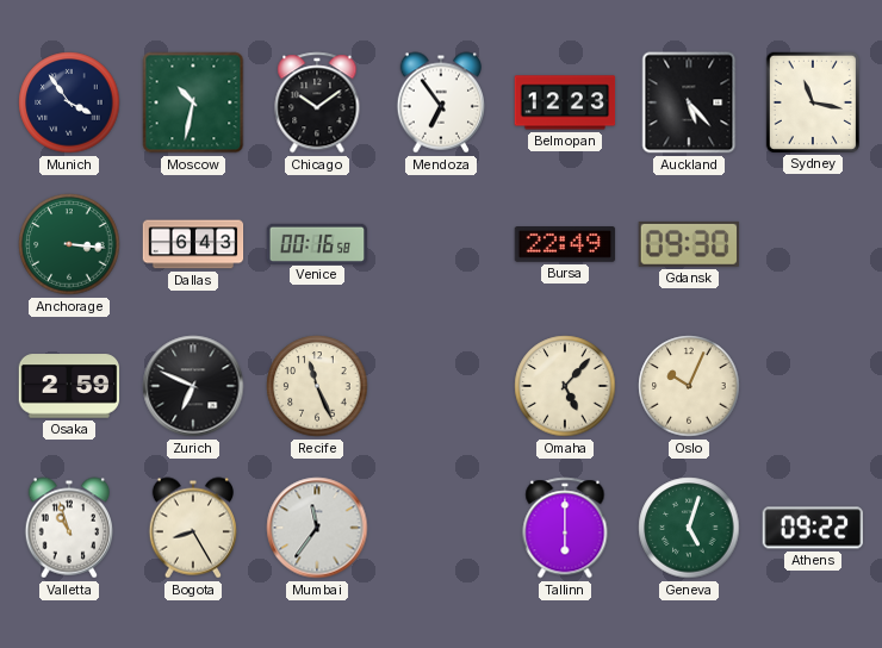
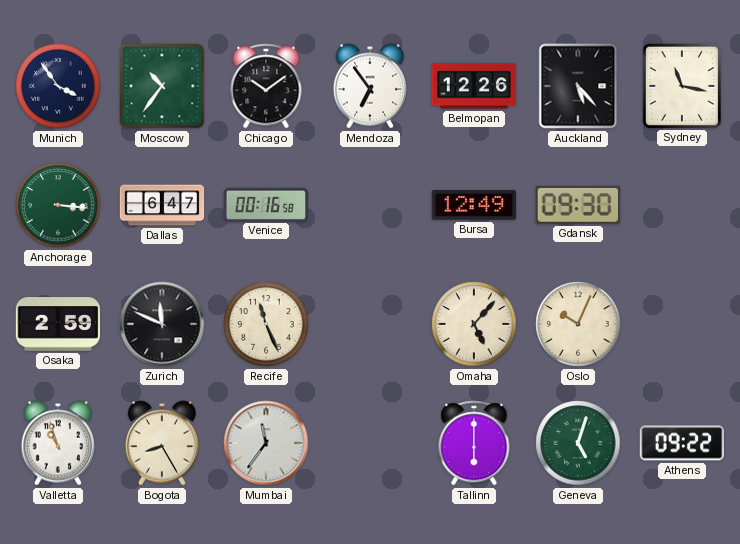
Moscow: 10:32 -> 10:36 (162, 86)
Belmopan: 12:23 -> 12:26 (474, 86)
Dallas: 6:43 -> 6:47 (162, 205)
Bursa: 22:49 -> 12:49 (474, 206)
Zurich: 6:49 -> 11:49 (162, 324)
